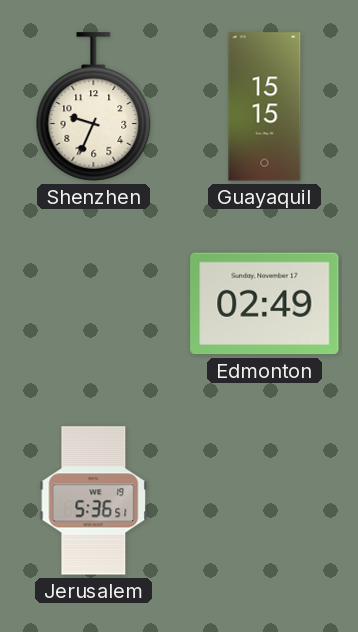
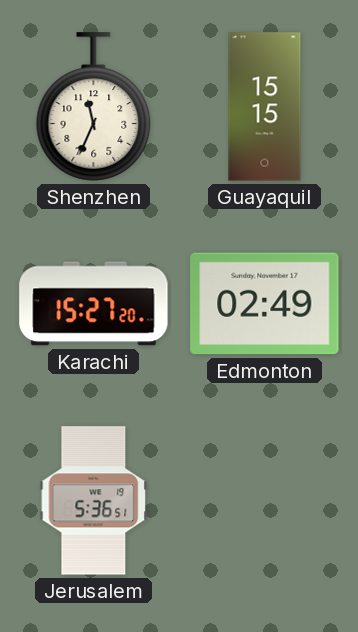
Shenzhen: 9:34 -> 11:34 (94, 107)
Karachi: none -> 15:27 (94, 304)
